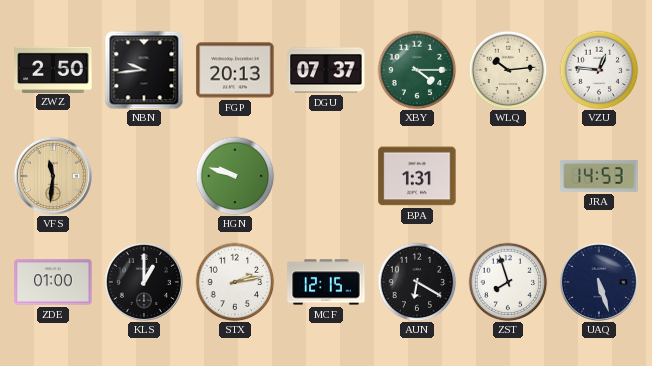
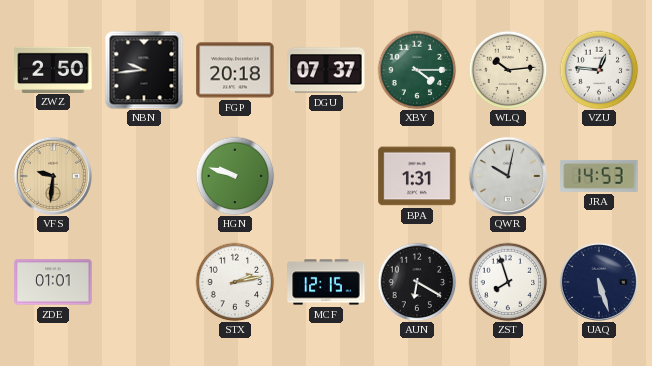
FGP: 20:13 -> 20:18 (235, 70)
VFS: 11:31 -> 9:31 (53, 176)
QWR: none -> 10:02 (508, 176)
ZDE: 01:00 -> 01:01 (53, 282)
KLS: 1:00 -> none (144, 282)
